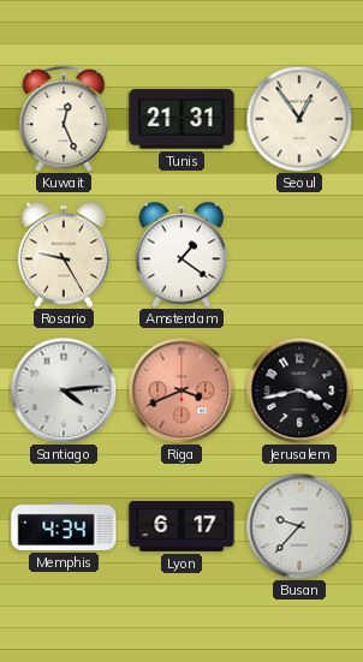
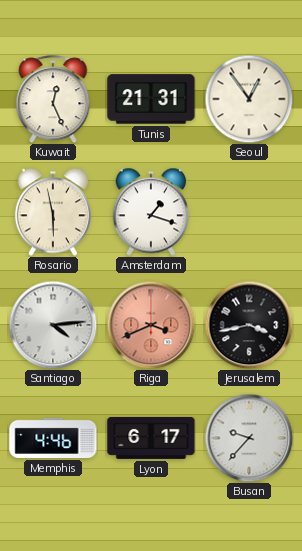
Rosario: 9:25 -> 5:58 (52, 212)
Amsterdam: 1:21 -> 1:18 (150, 212)
Memphis: 4:34 -> 4:46 (53, 438)
